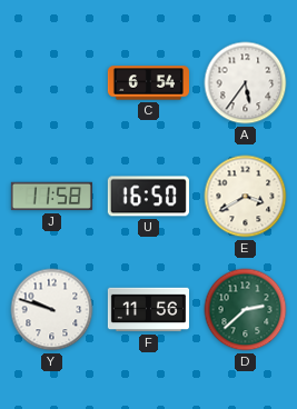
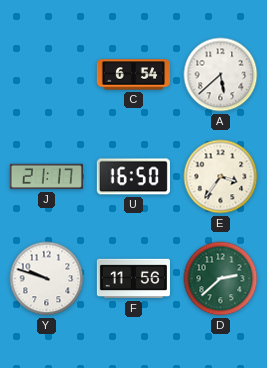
A: 5:36 -> 5:38 (221, 75)
J: 11:58 -> 21:17 (46, 177)
E: 3:40 -> 3:36 (221, 177)
